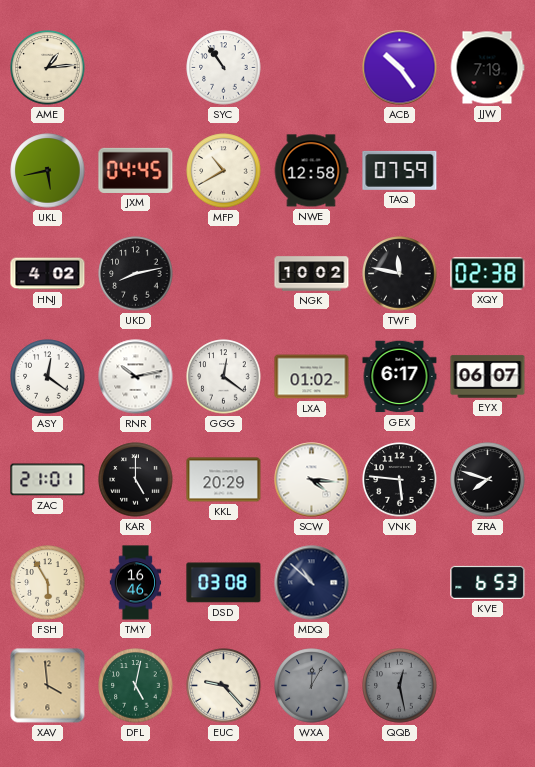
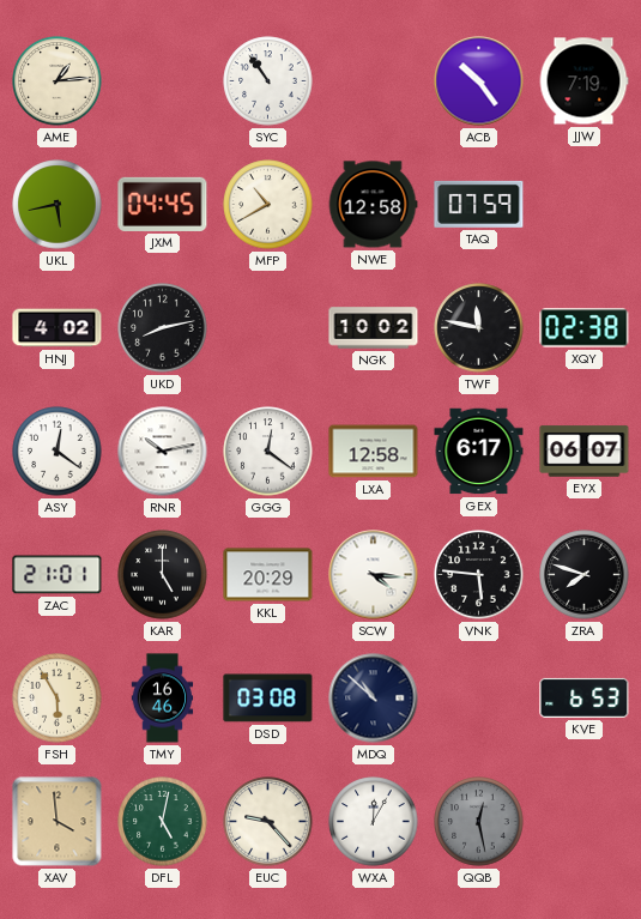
LXA: 01:02 -> 12:58 (374, 452)
WXA dial: grey -> white (374, 822)
